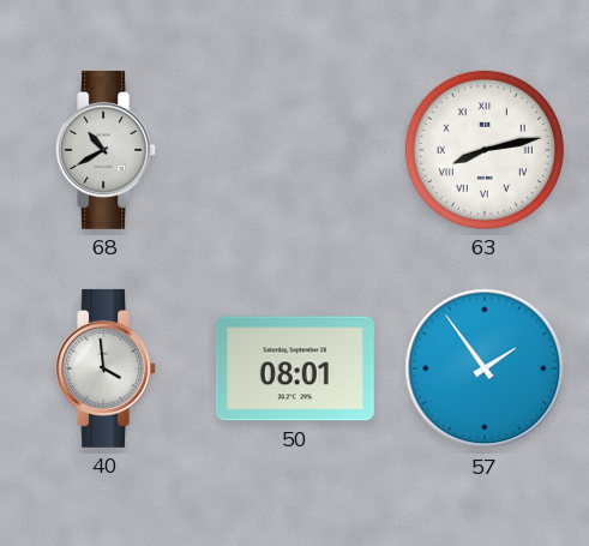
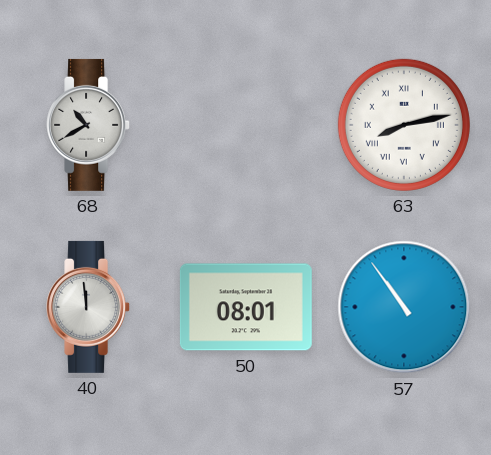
40: 3:59 -> 11:59 (89, 307)
57: 1:54 -> 10:54 (404, 307)
